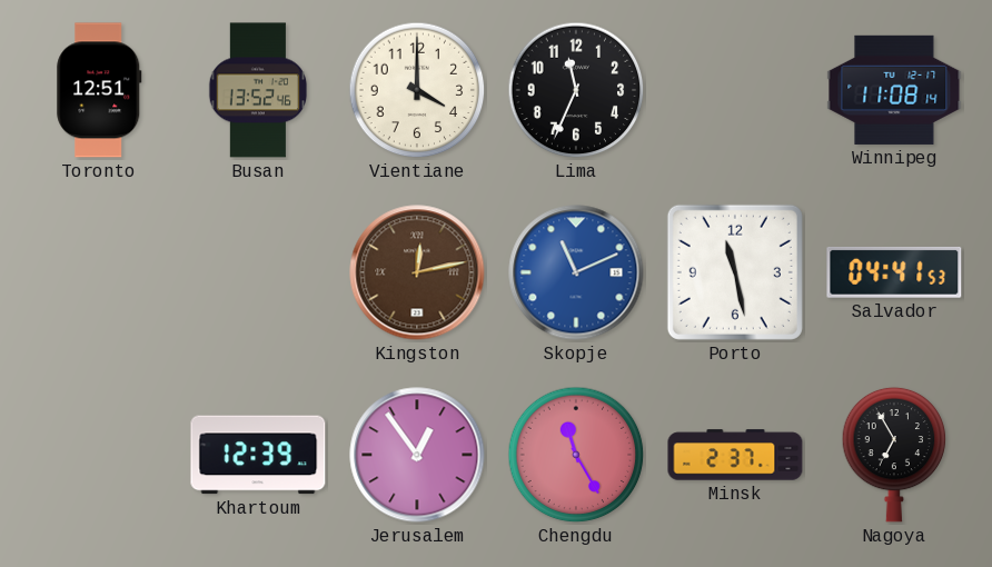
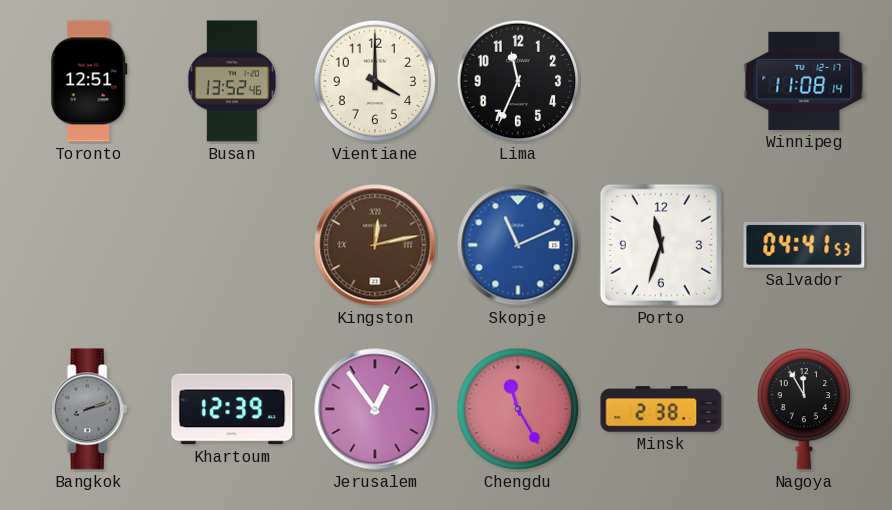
Porto: 11:28 -> 11:33 (661, 245)
Bangkok: none -> 8:12 (89, 409)
Minsk: 2:37 -> 2:38 (661, 409)
Nagoya: 6:55 -> 11:55 (804, 409)
